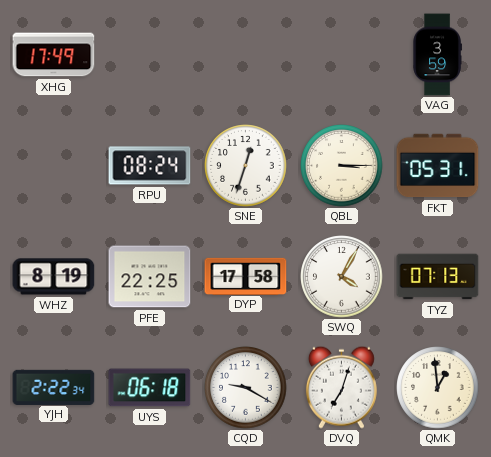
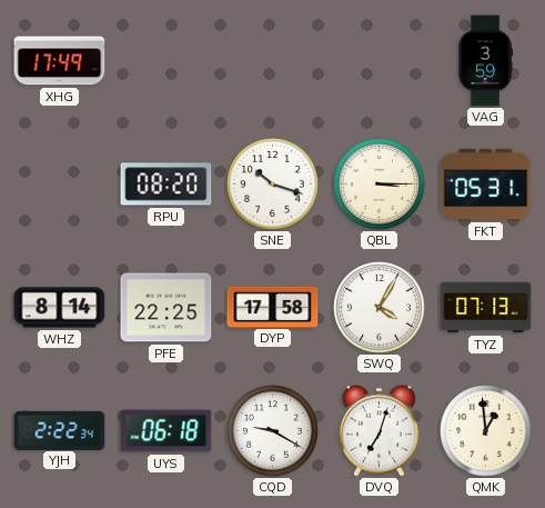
RPU: 08:24 -> 08:20 (166, 185)
SNE: 12:33 -> 10:18 (273, 185)
WHZ: 8:19 -> 8:14 (60, 308)
